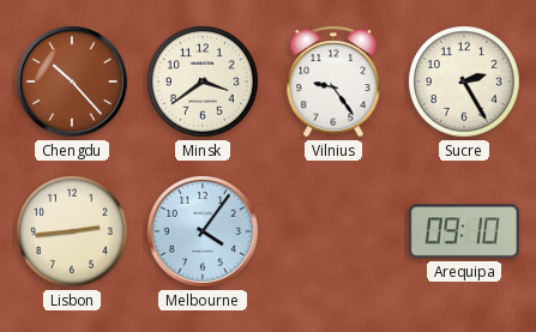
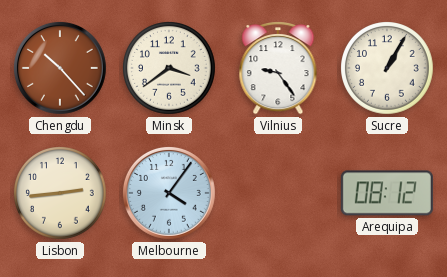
Sucre: 2:25 -> 1:05 (388, 69)
Arequipa: 09:10 -> 08:12 (387, 193)
